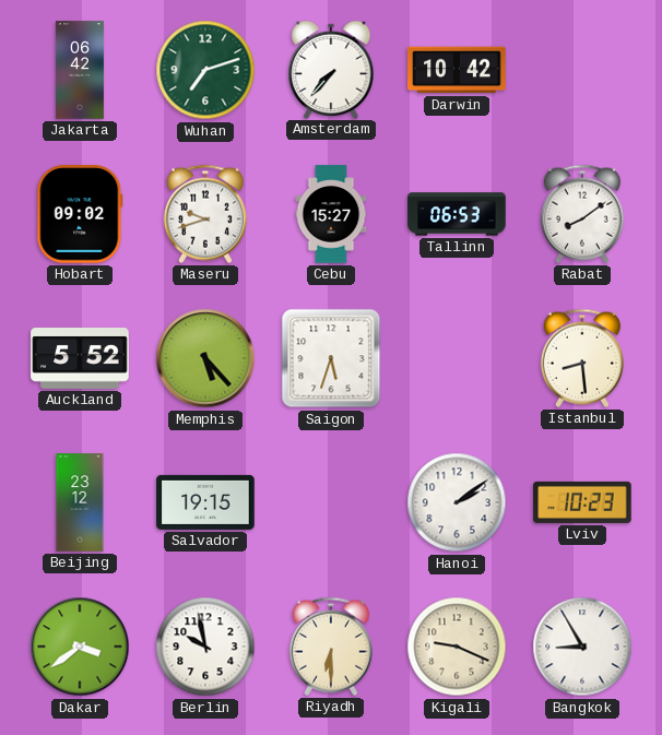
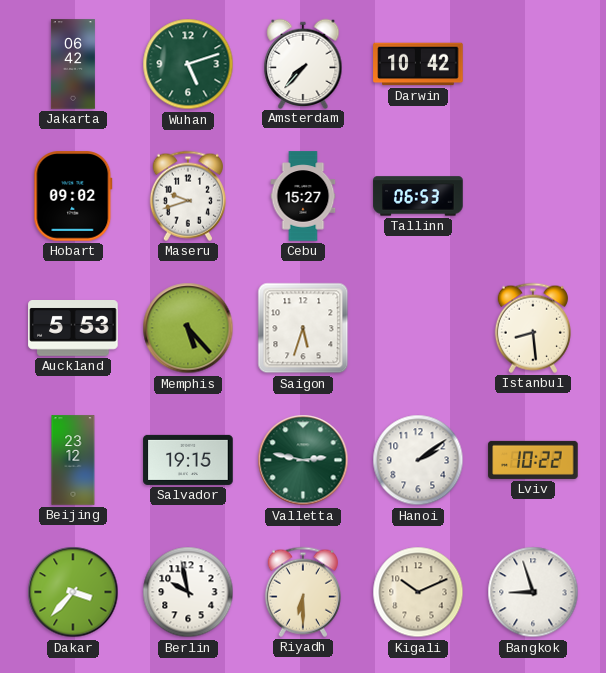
Wuhan: 7:12 -> 5:12 (188, 64)
Rabat: 8:09 -> none (582, 214)
Auckland: 5:52 -> 5:53 (73, 329)
Valletta: none -> 2:47 (303, 460)
Lviv: 10:23 -> 10:22 (533, 460)
Dakar: 3:39 -> 3:37 (73, 592)
Kigali: 9:19 -> 10:11 (418, 592)
Bangkok: 8:55 -> 8:57 (533, 592)
